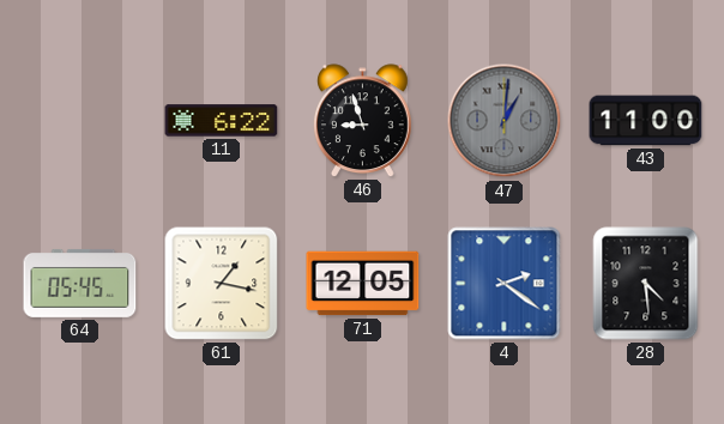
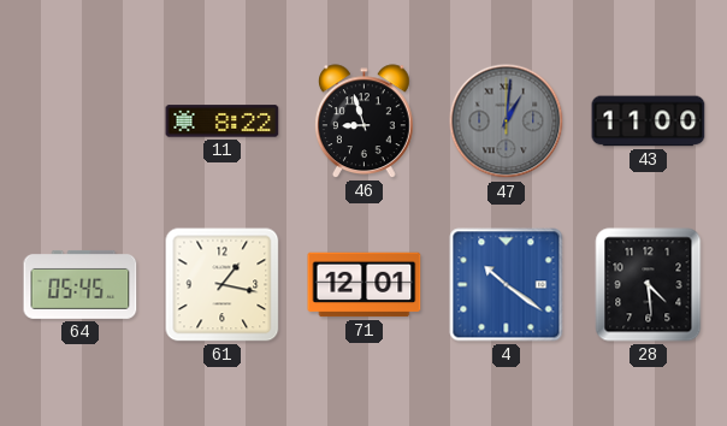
11: 6:22 -> 8:22 (223, 122)
71: 12:05 -> 12:01 (365, 285)
4: 2:21 -> 10:21 (507, 285)
